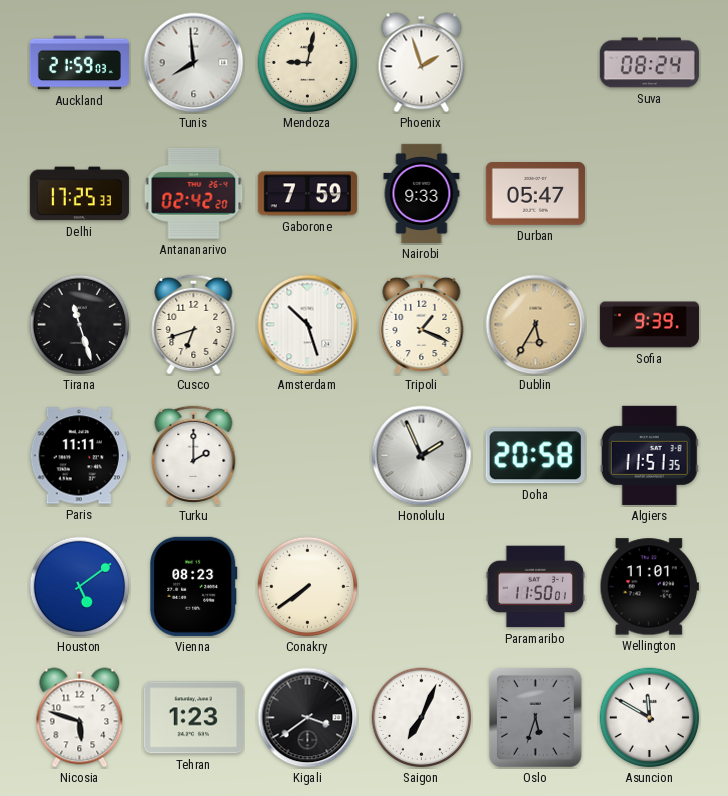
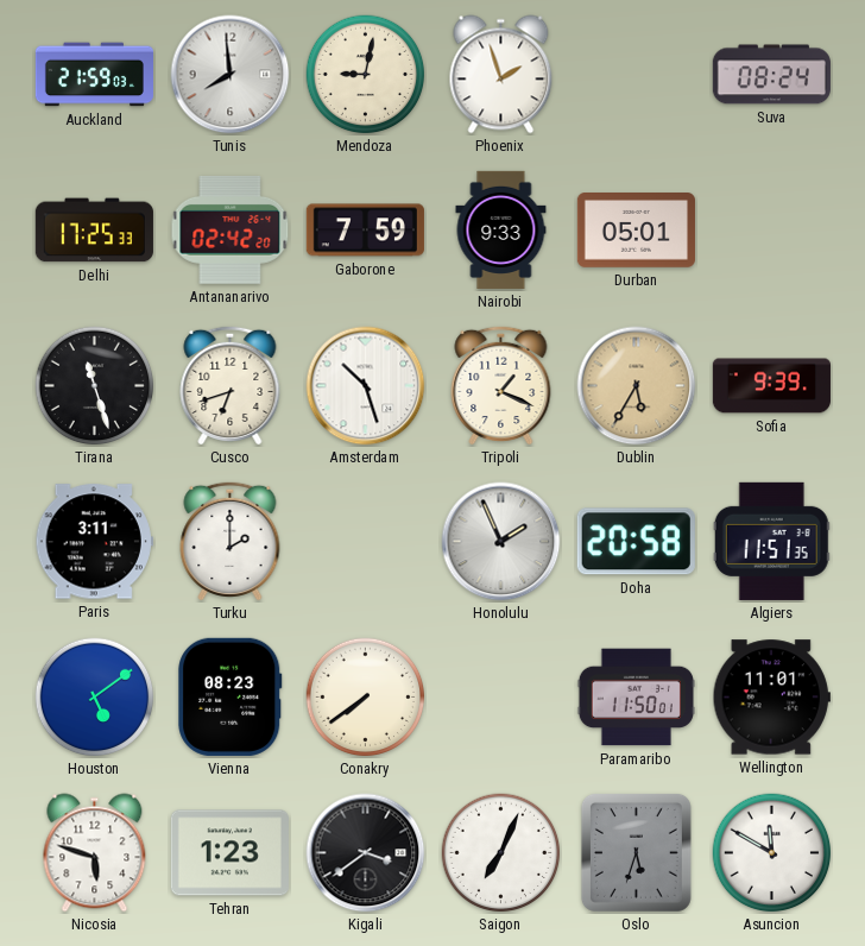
Durban: 05:47 -> 05:01 (636, 231)
Paris: 11:11 -> 3:11 (94, 542)
